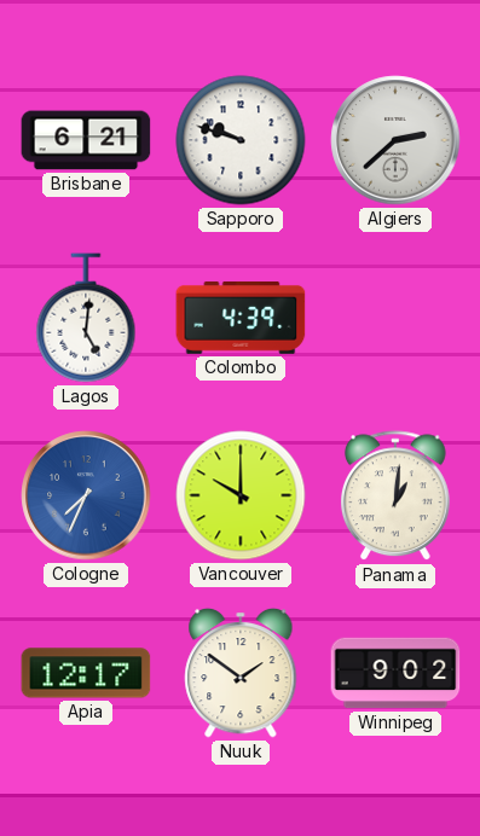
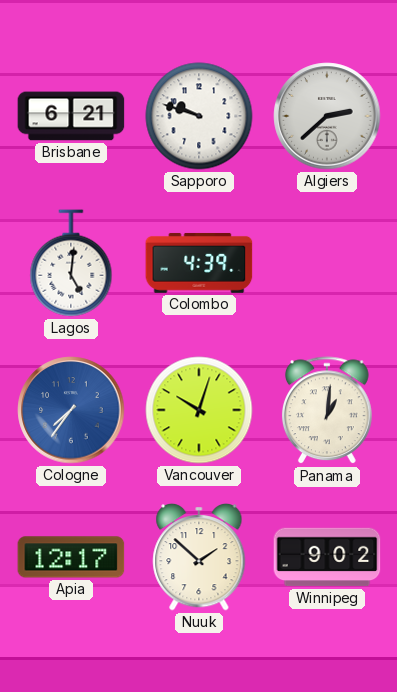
Cologne: 7:34 -> 7:36 (71, 410)
Vancouver: 10:00 -> 10:03 (199, 410)
Nuuk: 1:51 -> 1:52 (199, 557)
